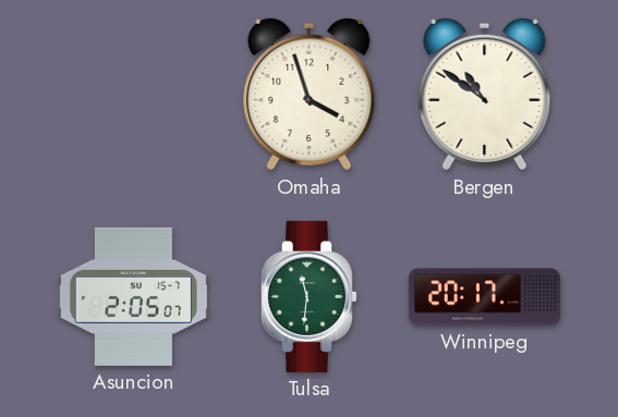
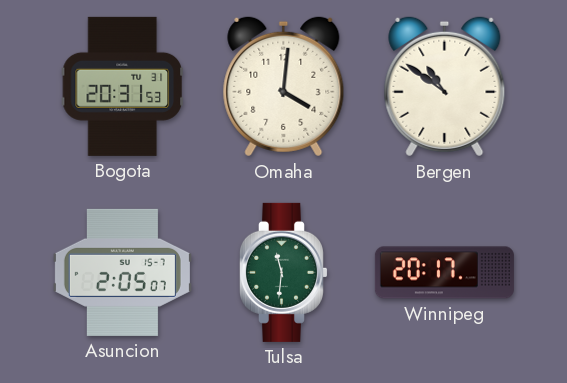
Bogota: none -> 20:31 (122, 86)
Omaha: 3:57 -> 4:01 (284, 87)
